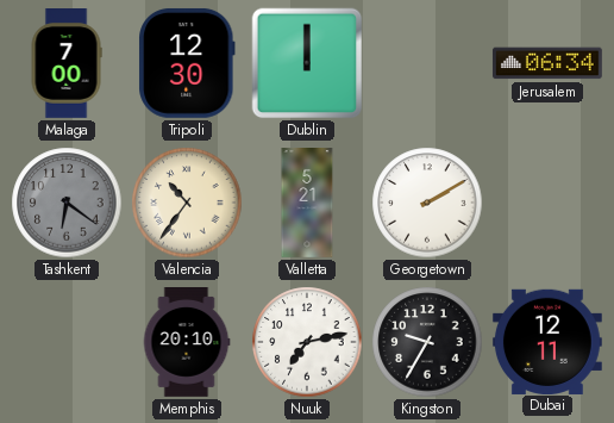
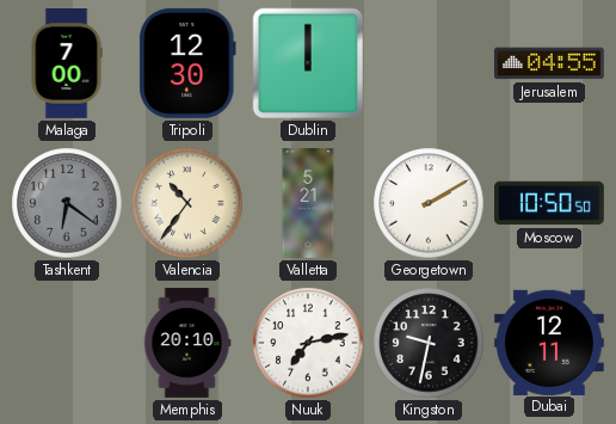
Jerusalem: 06:34 -> 04:55 (549, 63)
Moscow: none -> 10:50 (550, 203)
Kingston: 9:35 -> 9:32 (429, 343)
